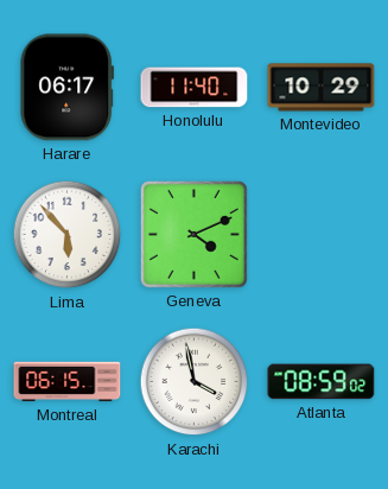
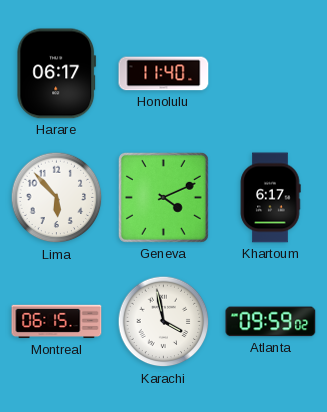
Montevideo: 10:29 -> none (322, 88)
Khartoum: none -> 6:17 (270, 198)
Atlanta: 08:59 -> 09:59 (271, 322)
